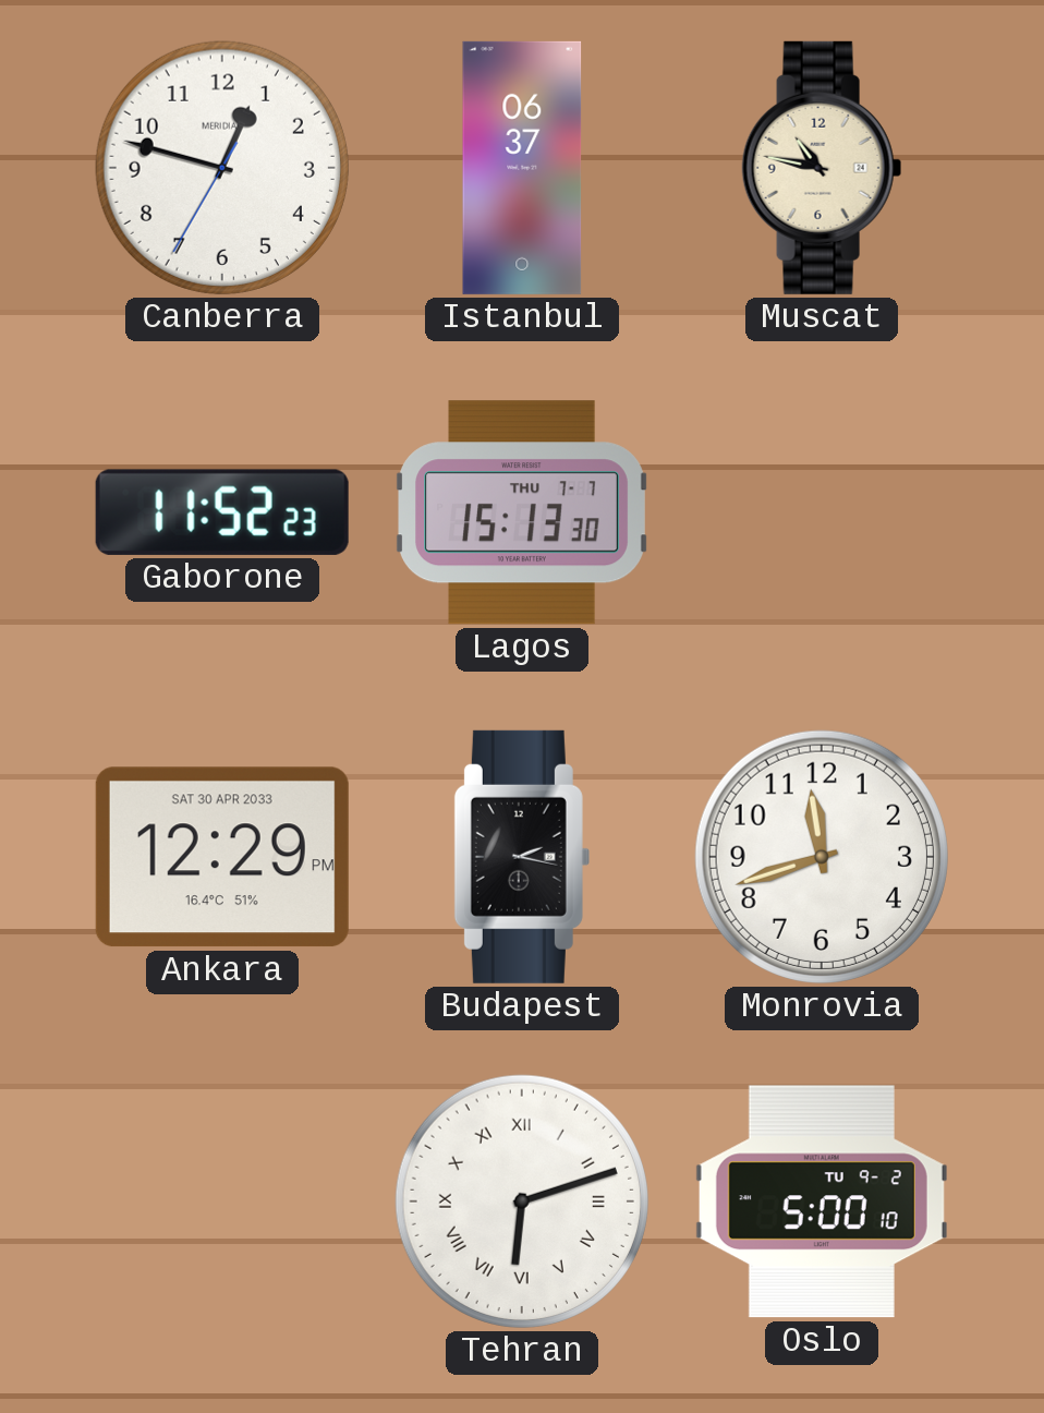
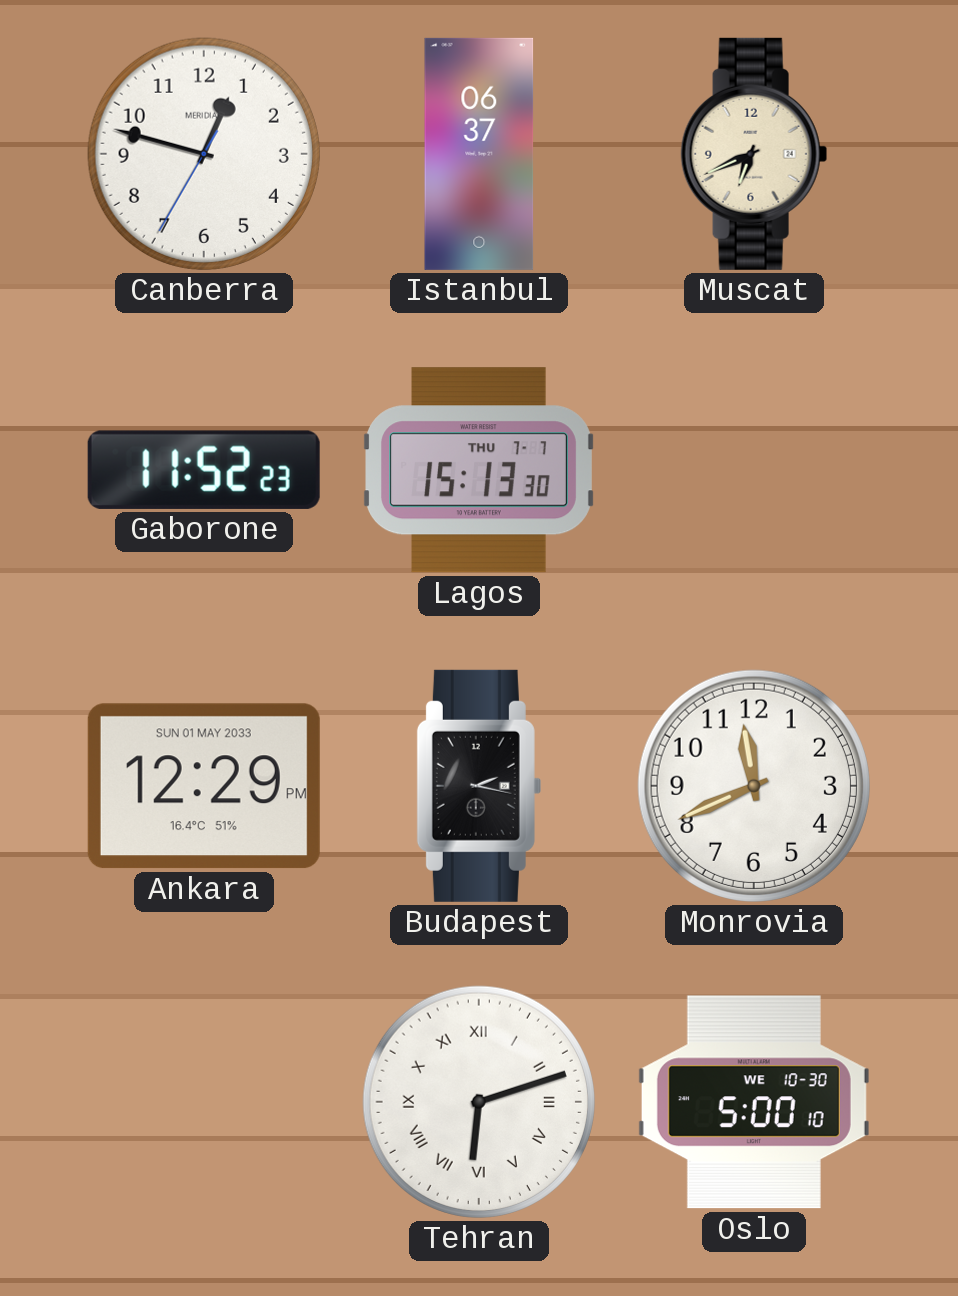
Muscat: 10:47 -> 6:41 (754, 154)
Ankara date: SAT 30 APR 2033 -> SUN 01 MAY 2033 (204, 786)
Monrovia: 11:42 -> 11:41 (754, 786)
Oslo date: TU 9-2 -> WE 10-30 (754, 1102)
